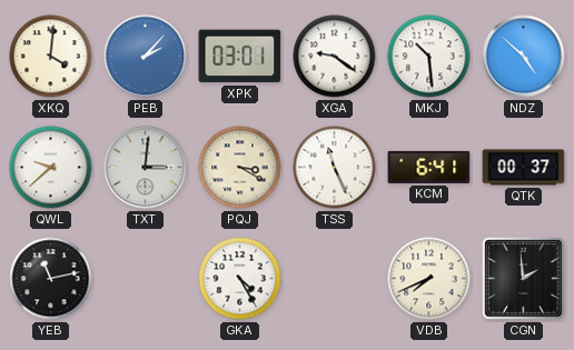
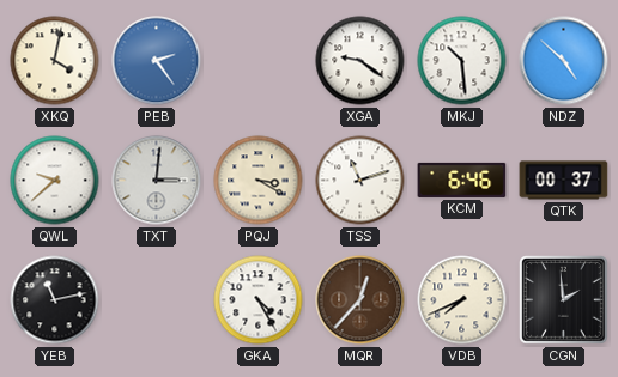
XKQ: 4:01 -> 4:02 (55, 61)
PEB: 2:07 -> 2:24 (157, 61)
XPK: 03:01 -> none (240, 57)
TSS: 11:26 -> 11:12 (360, 181)
KCM: 6:41 -> 6:46 (462, 180)
MQR: none -> 12:37 (360, 300)
